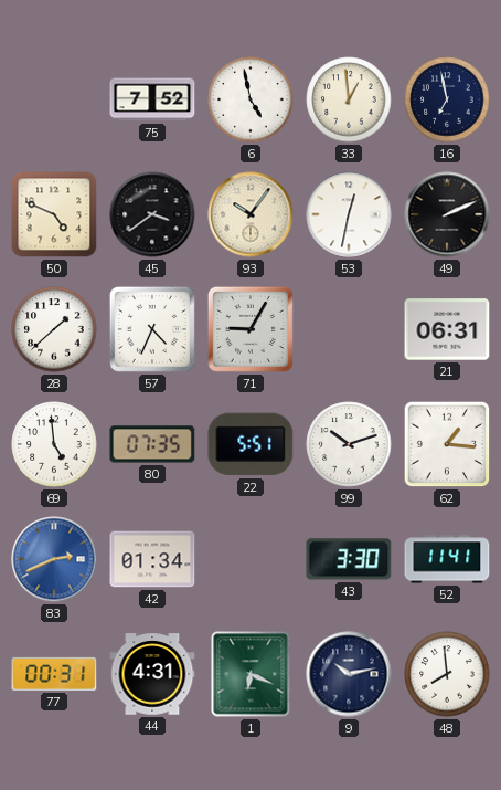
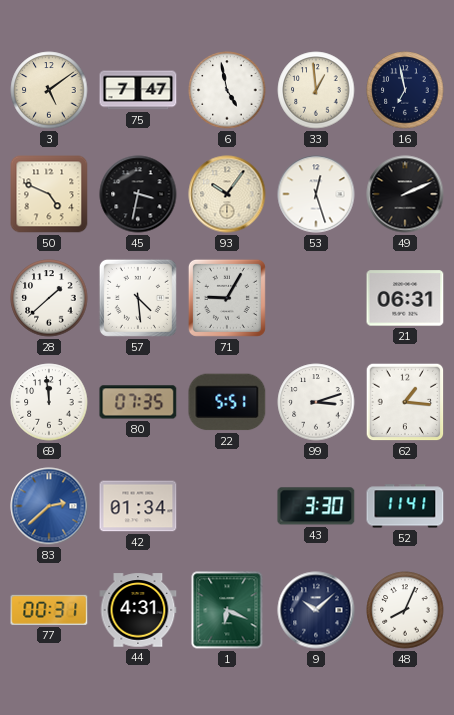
3: none -> 5:09 (49, 90)
75: 7:52 -> 7:47 (138, 90)
45: 3:39 -> 3:32 (138, 194)
53: 12:32 -> 12:27 (316, 194)
57: 4:34 -> 4:29 (138, 298)
69: 4:59 -> 11:59 (49, 402)
99: 10:12 -> 3:12 (316, 402)
83: 2:41 -> 2:38 (49, 506)
9: 10:13 -> 10:08 (316, 610)
48: 7:59 -> 8:04 (405, 610)
